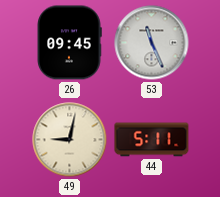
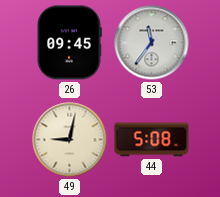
53: 11:26 -> 11:36 (152, 43)
44: 5:11 -> 5:08 (152, 140)
